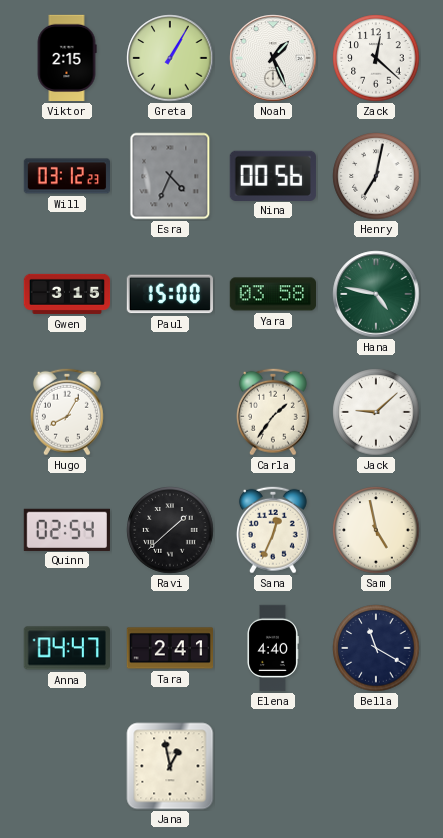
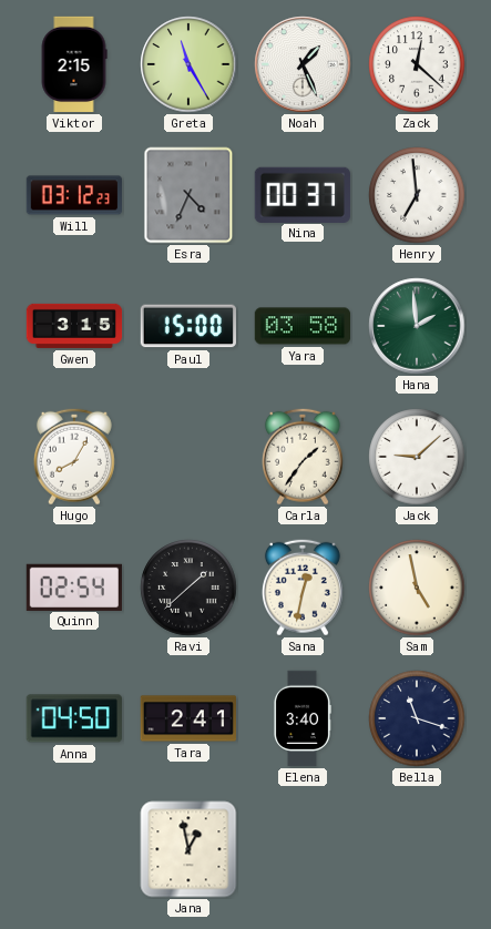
Greta: 1:05 -> 11:25 (188, 64)
Nina: 00:56 -> 00:37 (303, 194)
Henry: 7:02 -> 6:59 (417, 195)
Hana: 4:47 -> 1:59 (417, 326)
Sana: 12:34 -> 12:32 (303, 588)
Anna: 04:47 -> 04:50 (74, 718)
Elena: 4:40 -> 3:40 (303, 718)
Bella: 11:20 -> 11:18 (417, 718)
